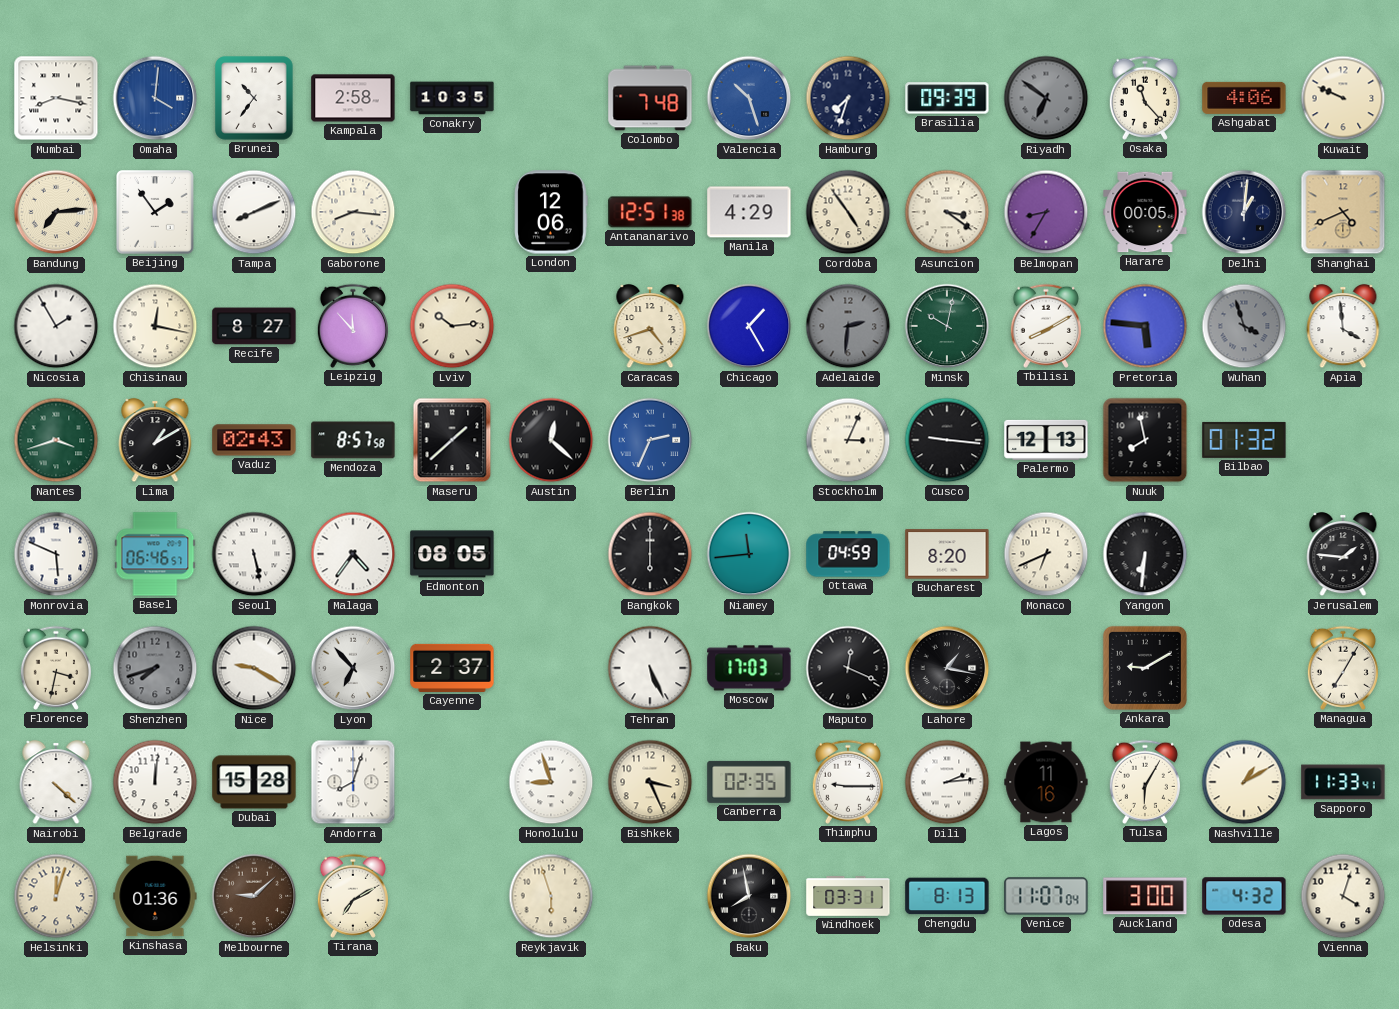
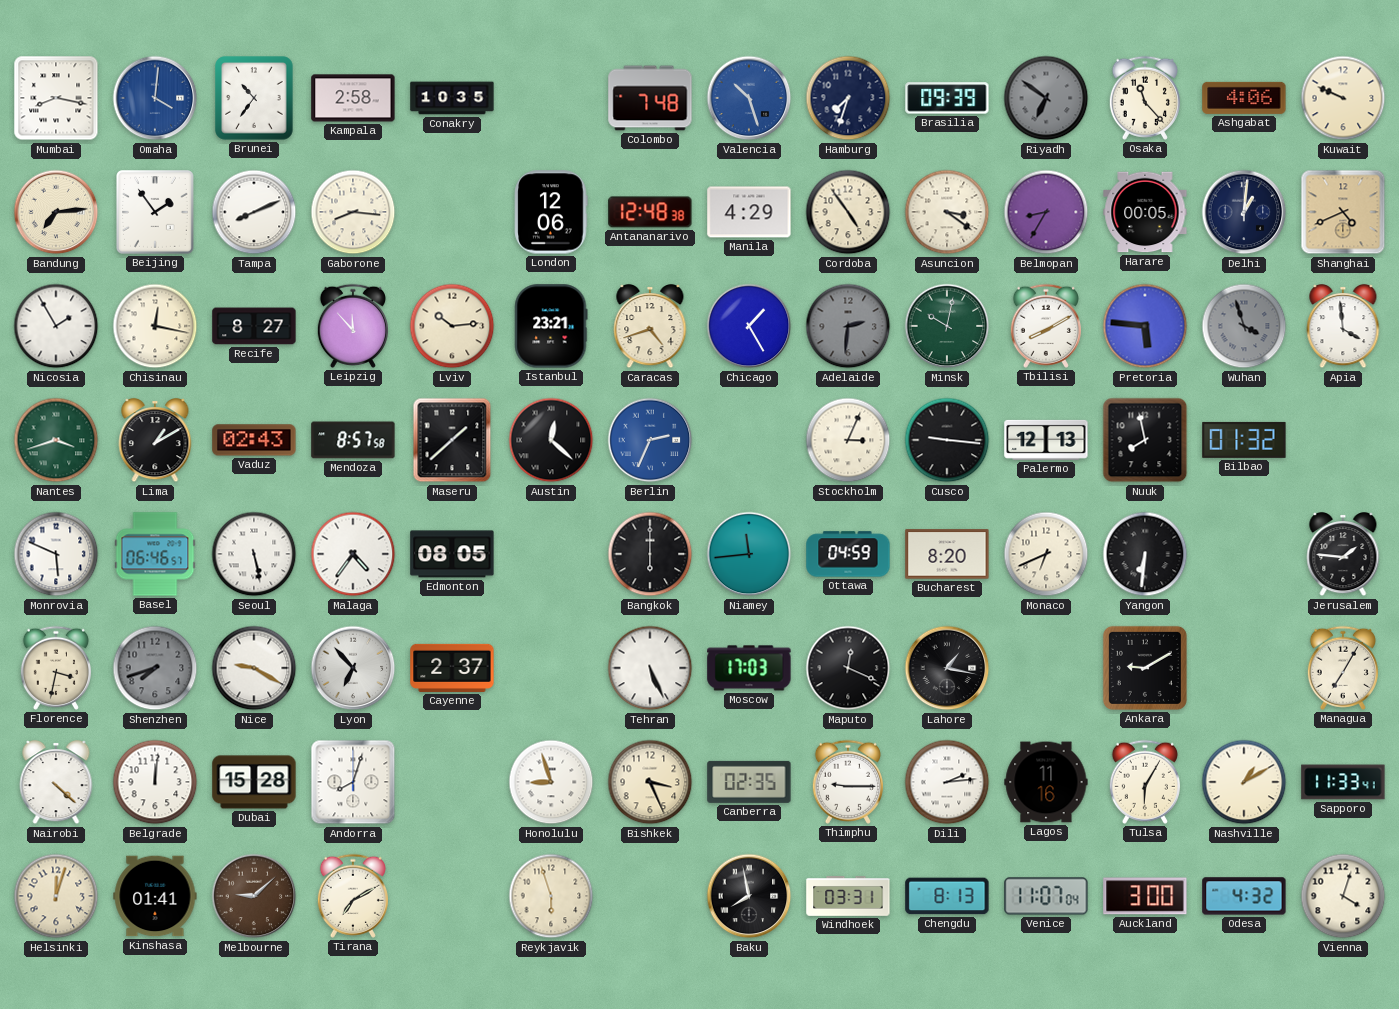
Antananarivo: 12:51 -> 12:48 (650, 212)
Istanbul: none -> 23:21 (551, 326)
Kinshasa: 01:36 -> 01:41 (155, 896)
